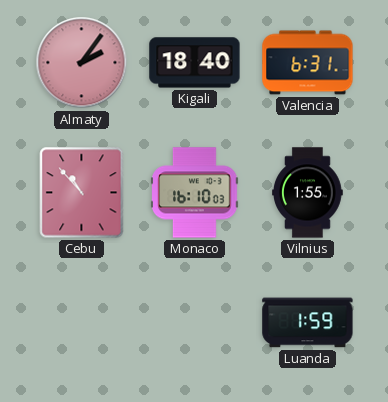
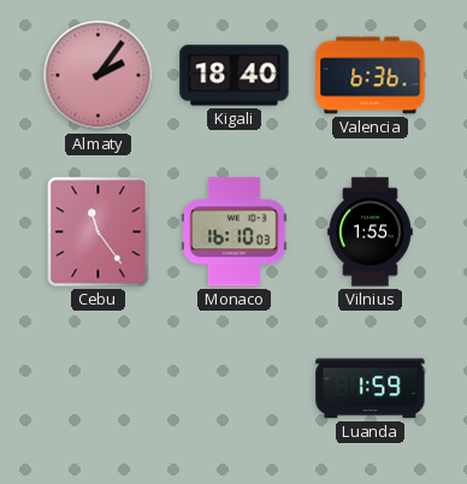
Valencia: 6:31 -> 6:36 (371, 76)
Cebu: 10:53 -> 11:24 (99, 232)
